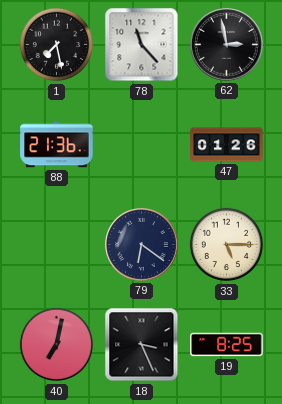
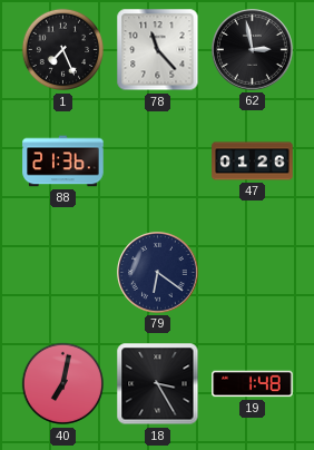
1: 7:28 -> 7:26 (63, 50)
33: 5:15 -> none (227, 245)
18: 3:26 -> 3:25 (158, 384)
19: 8:25 -> 1:48 (253, 384)
